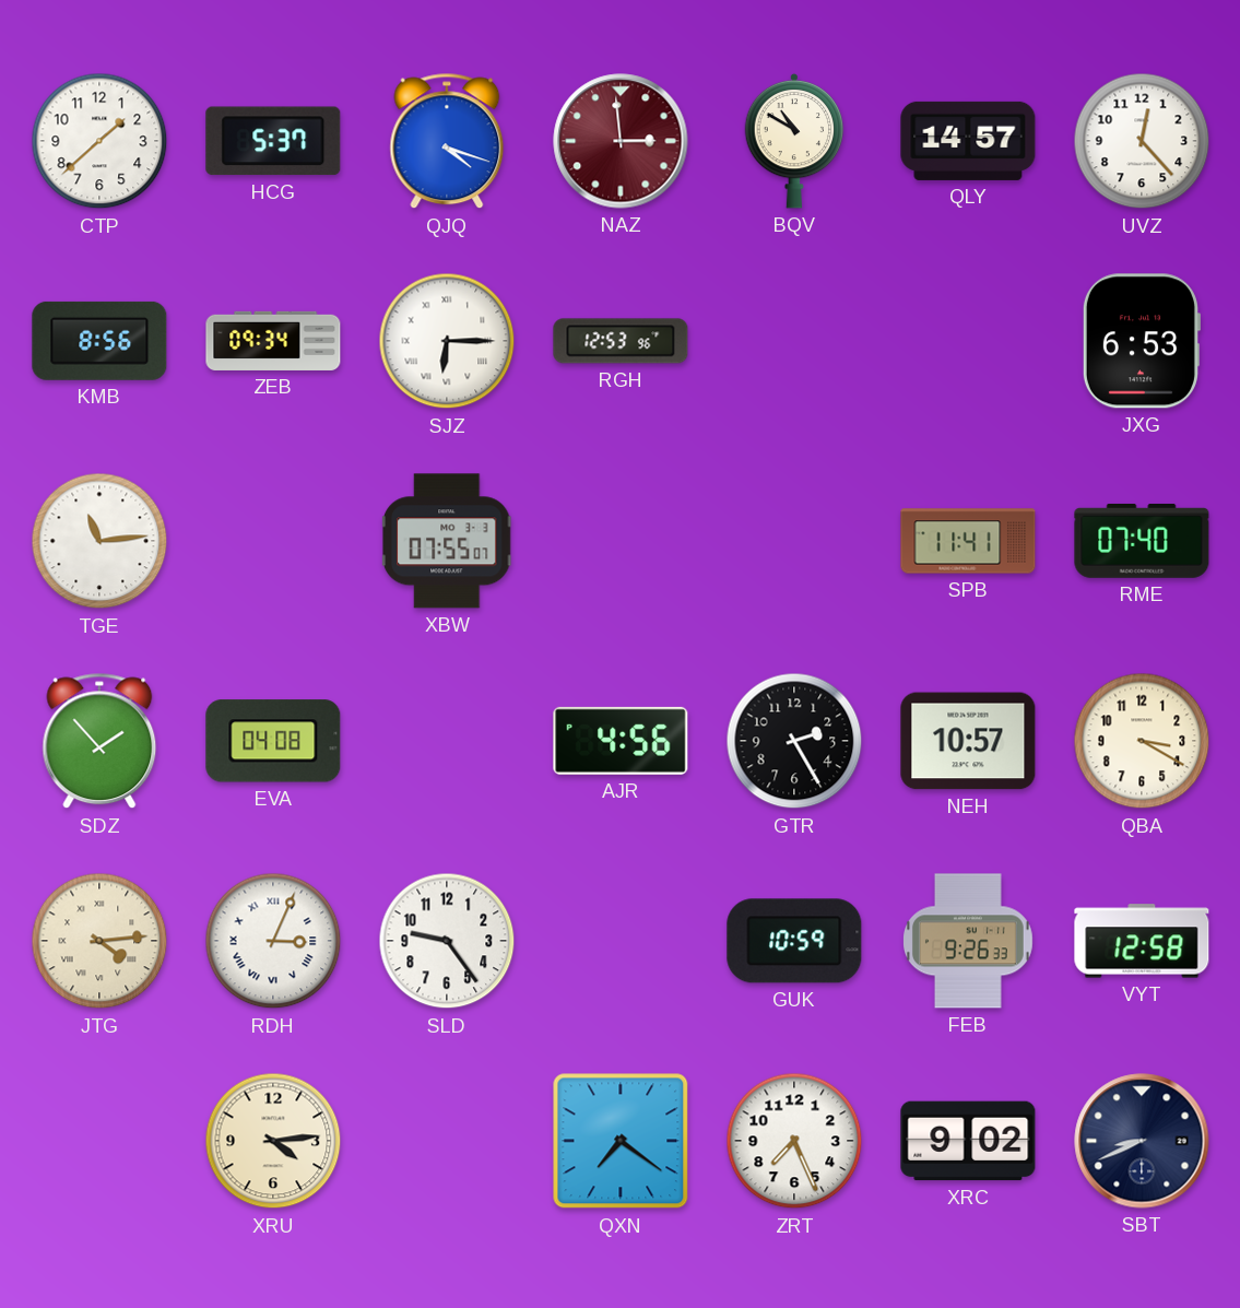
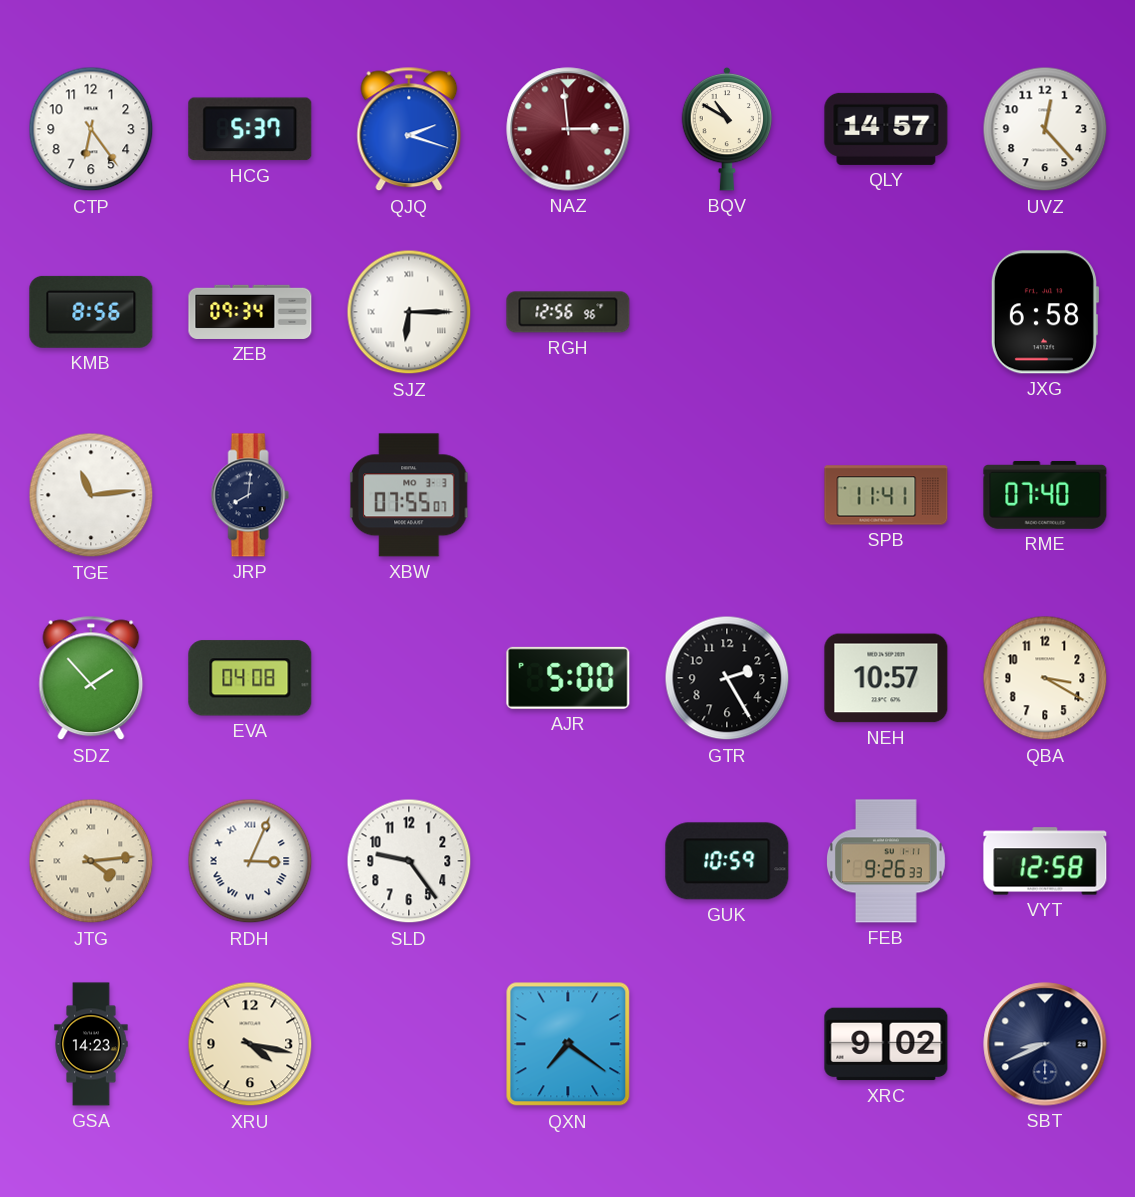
CTP: 1:38 -> 6:24 (91, 129)
QJQ: 4:18 -> 2:18 (409, 129)
RGH: 12:53 -> 12:56 (568, 312)
JXG: 6:53 -> 6:58 (1044, 312)
JRP: none -> 8:01 (250, 495)
AJR: 4:56 -> 5:00 (568, 678)
GSA: none -> 14:23 (91, 1044)
XRU: 4:14 -> 4:17 (250, 1044)
ZRT: 7:26 -> none (794, 1141)
